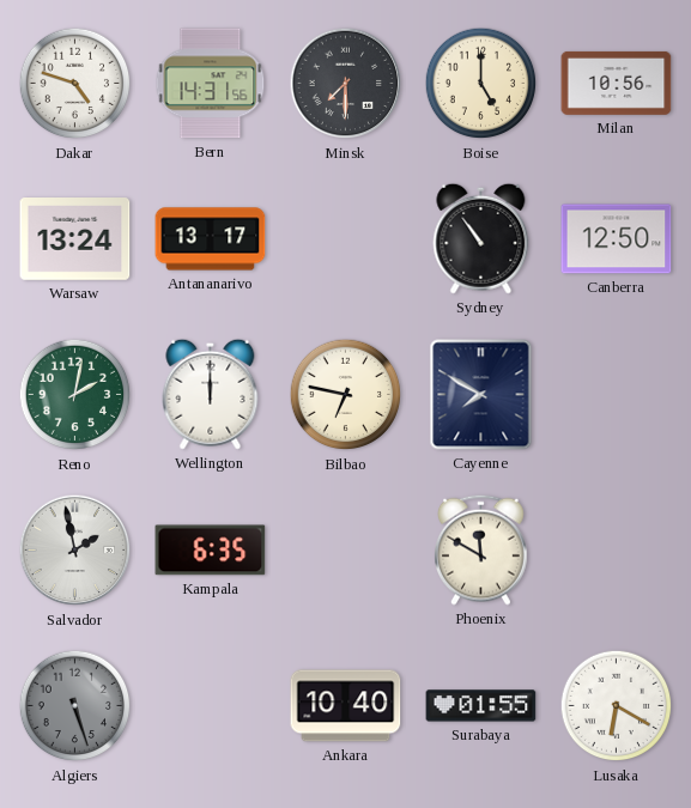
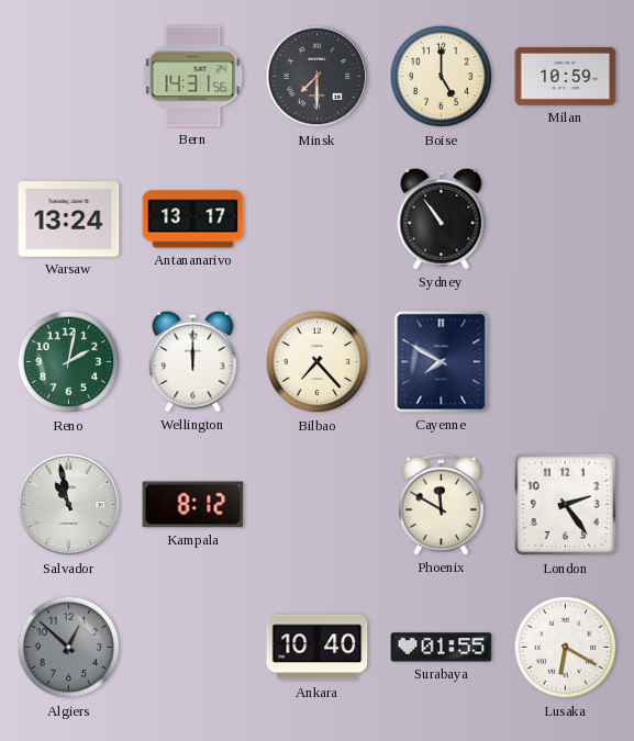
Dakar: 4:48 -> none (75, 84)
Milan: 10:56 -> 10:59 (566, 76)
Canberra: 12:50 -> none (617, 239)
Bilbao: 6:47 -> 7:23 (318, 362)
Salvador: 1:58 -> 10:58 (69, 505)
Kampala: 6:35 -> 8:12 (193, 505)
London: none -> 2:24 (566, 505)
Algiers: 5:27 -> 12:52 (69, 648)
